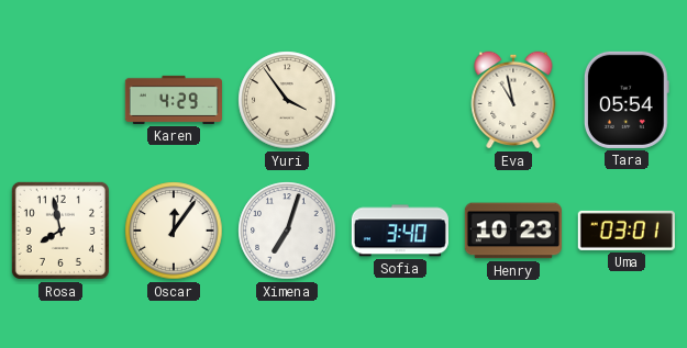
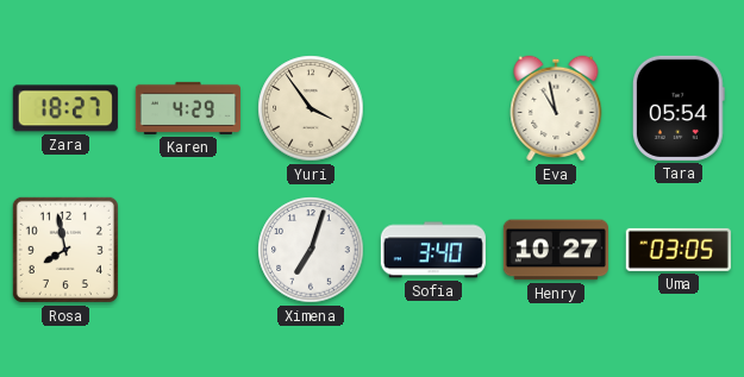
Zara: none -> 18:27 (65, 108)
Oscar: 12:06 -> none (174, 231)
Henry: 10:23 -> 10:27 (556, 250)
Uma: 03:01 -> 03:05 (679, 250)
